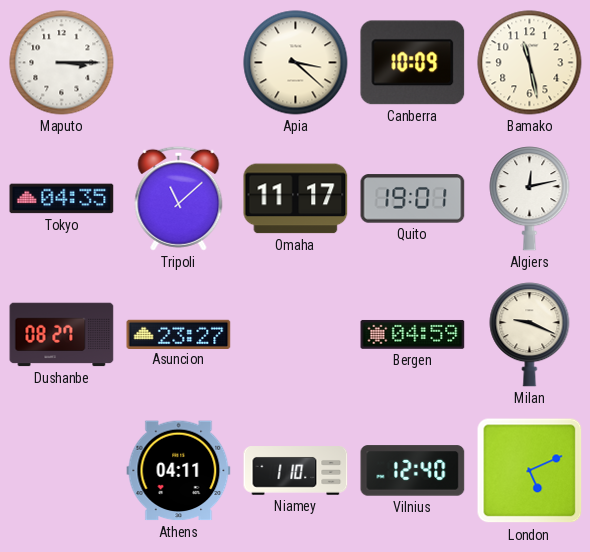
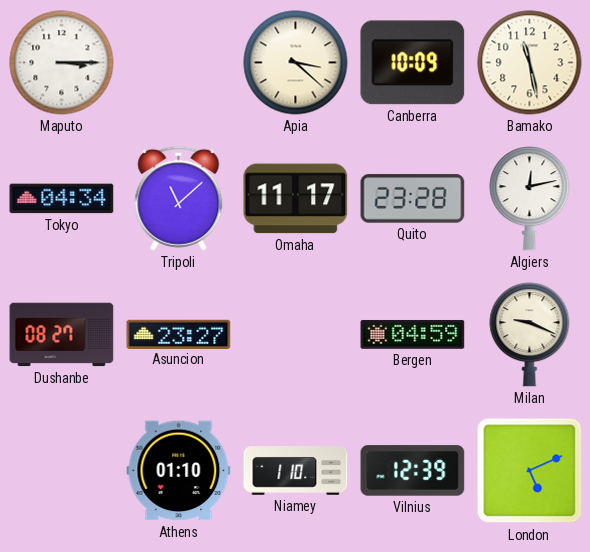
Tokyo: 04:35 -> 04:34 (62, 199)
Quito: 19:01 -> 23:28 (413, 199)
Athens: 04:11 -> 01:10 (179, 471)
Vilnius: 12:40 -> 12:39 (413, 471)
